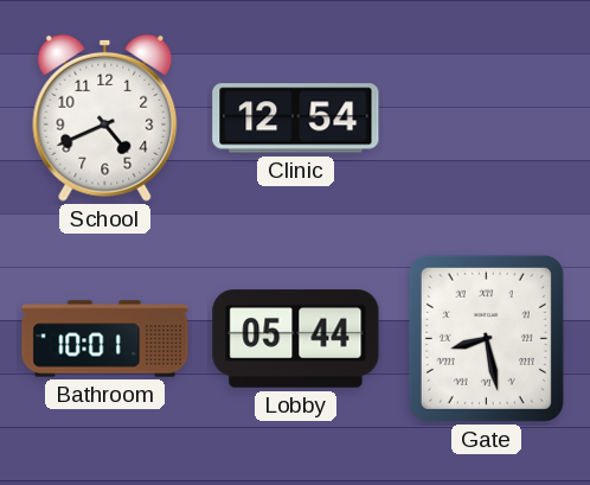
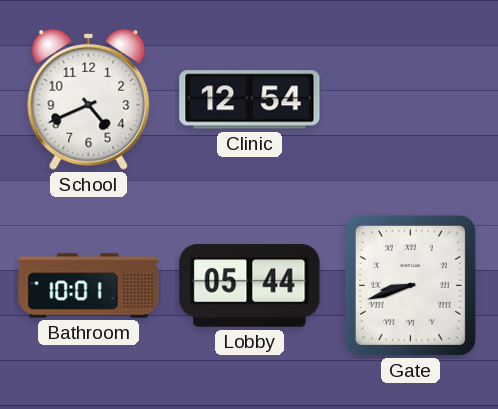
Gate: 8:28 -> 8:42 (410, 285)
